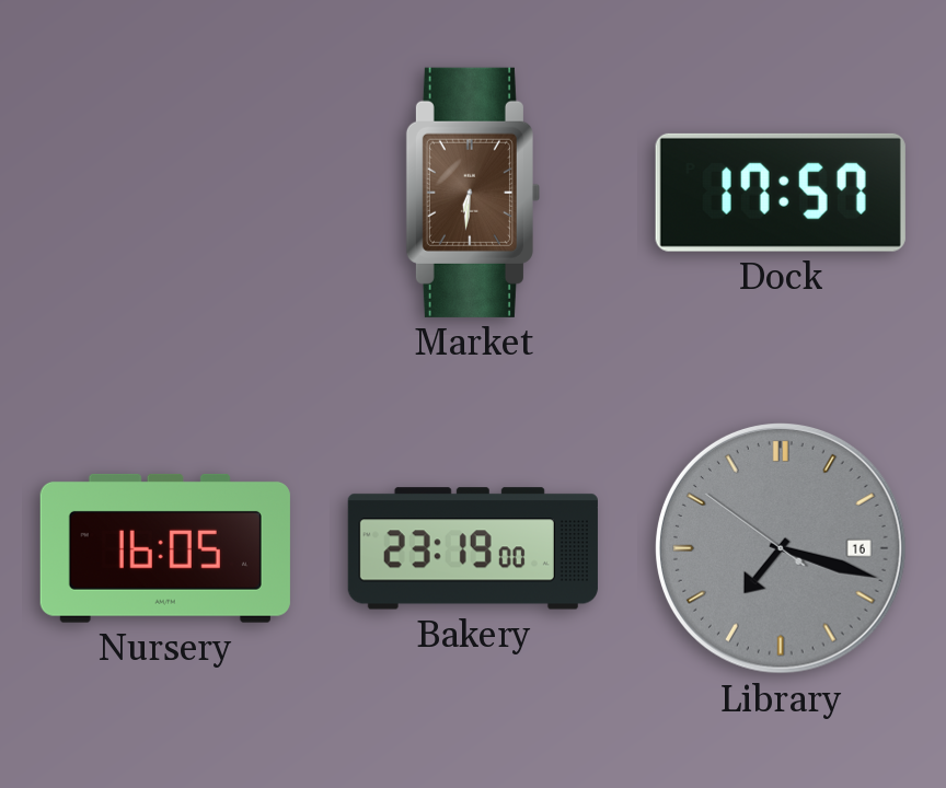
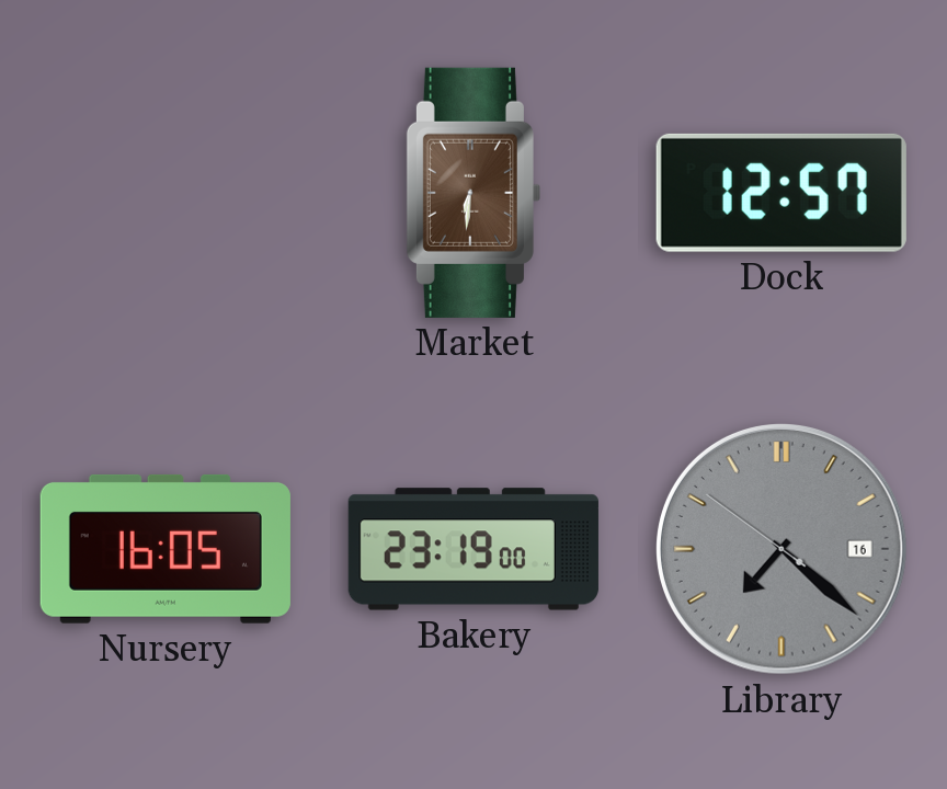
Dock: 17:57 -> 12:57 (781, 193)
Library: 7:17 -> 7:21 (781, 549)
